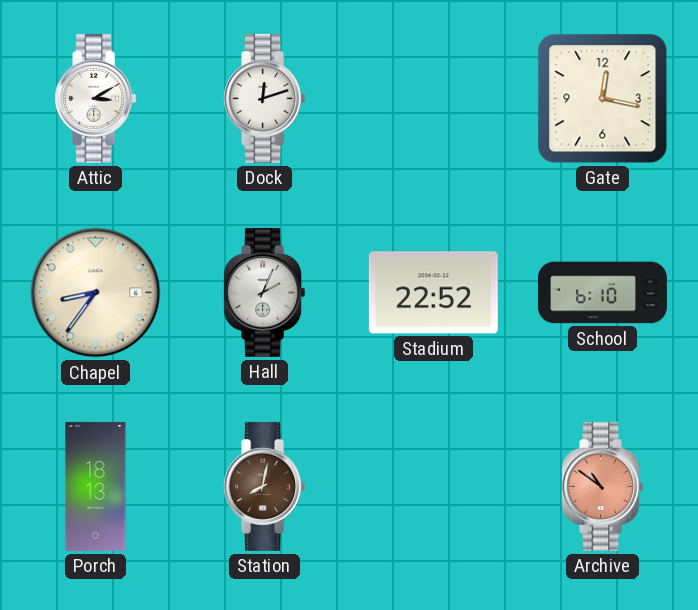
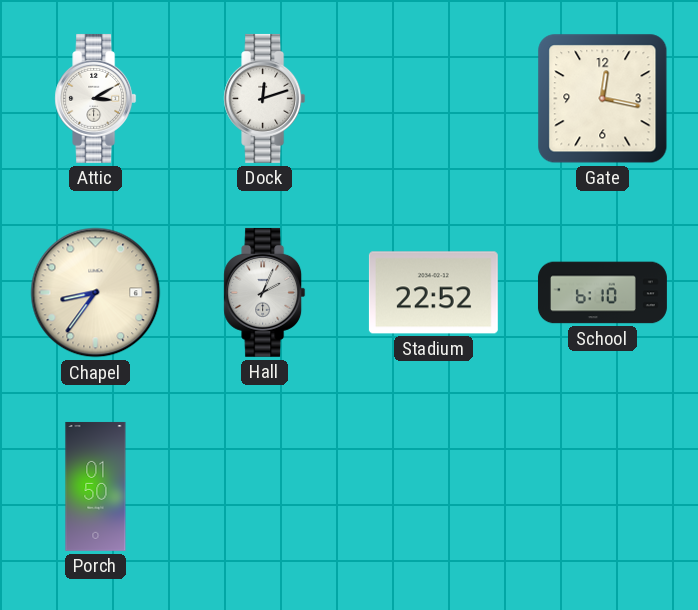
Porch: 18:13 -> 01:50 (96, 486)
Station: 8:02 -> none (265, 486)
Archive: 10:51 -> none (603, 486)
